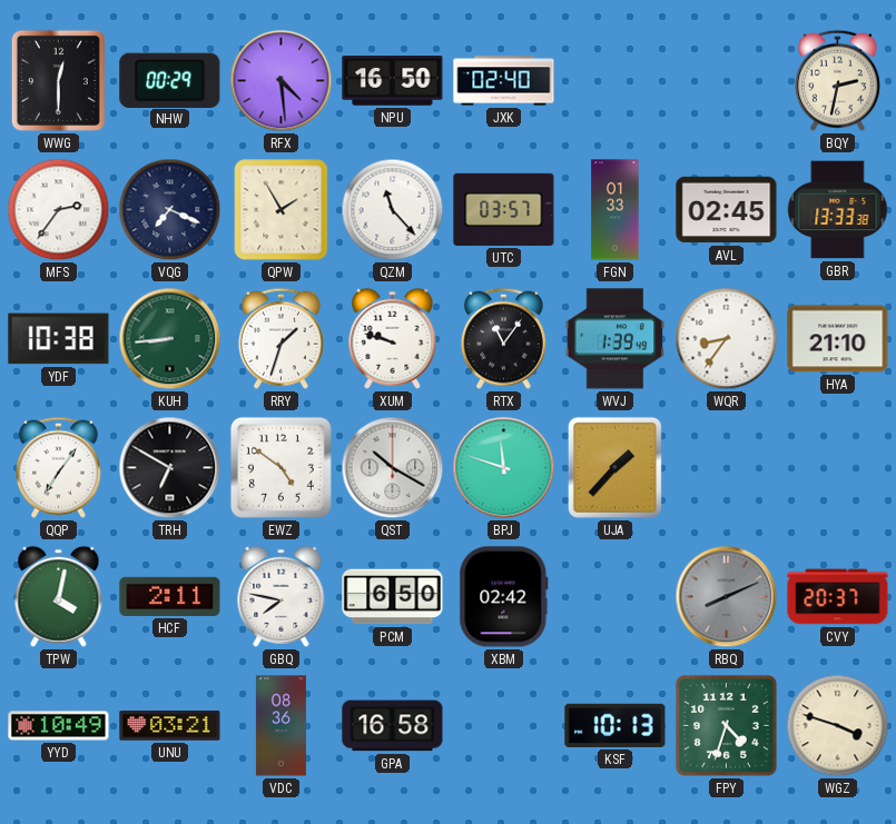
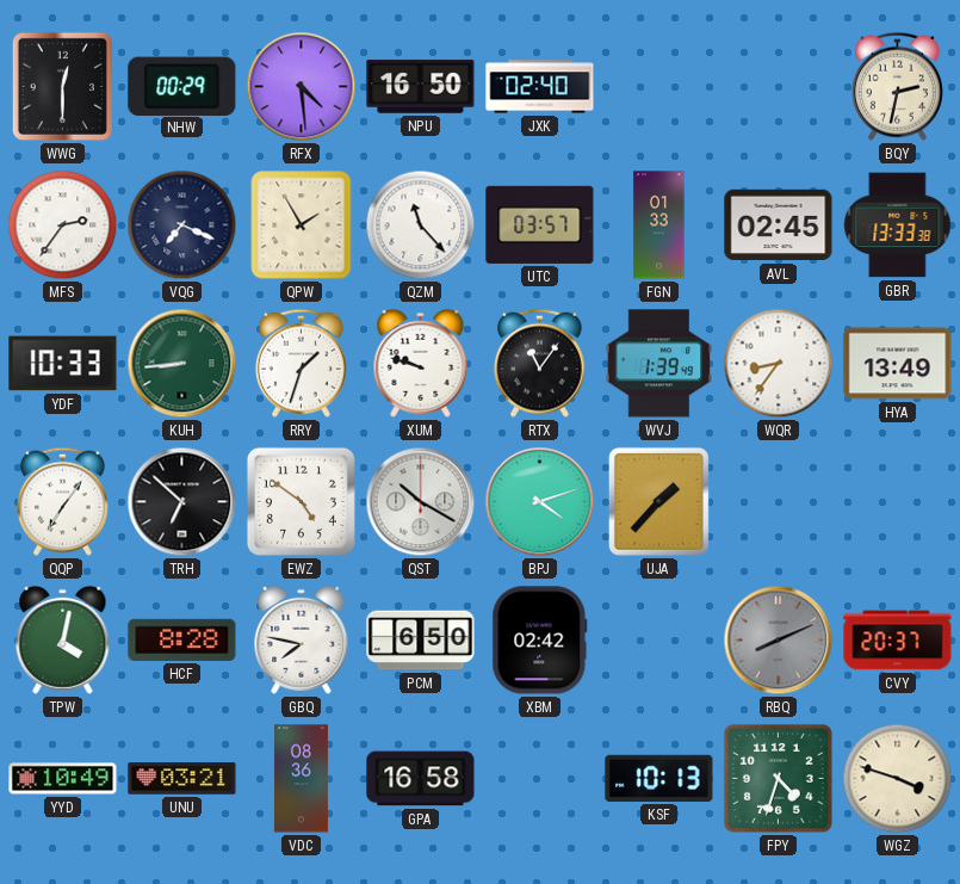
YDF: 10:38 -> 10:33 (63, 364)
HYA: 21:10 -> 13:49 (898, 364)
TRH: 6:50 -> 6:52 (182, 502)
BPJ: 11:48 -> 4:12 (540, 502)
HCF: 2:11 -> 8:28 (182, 639)
